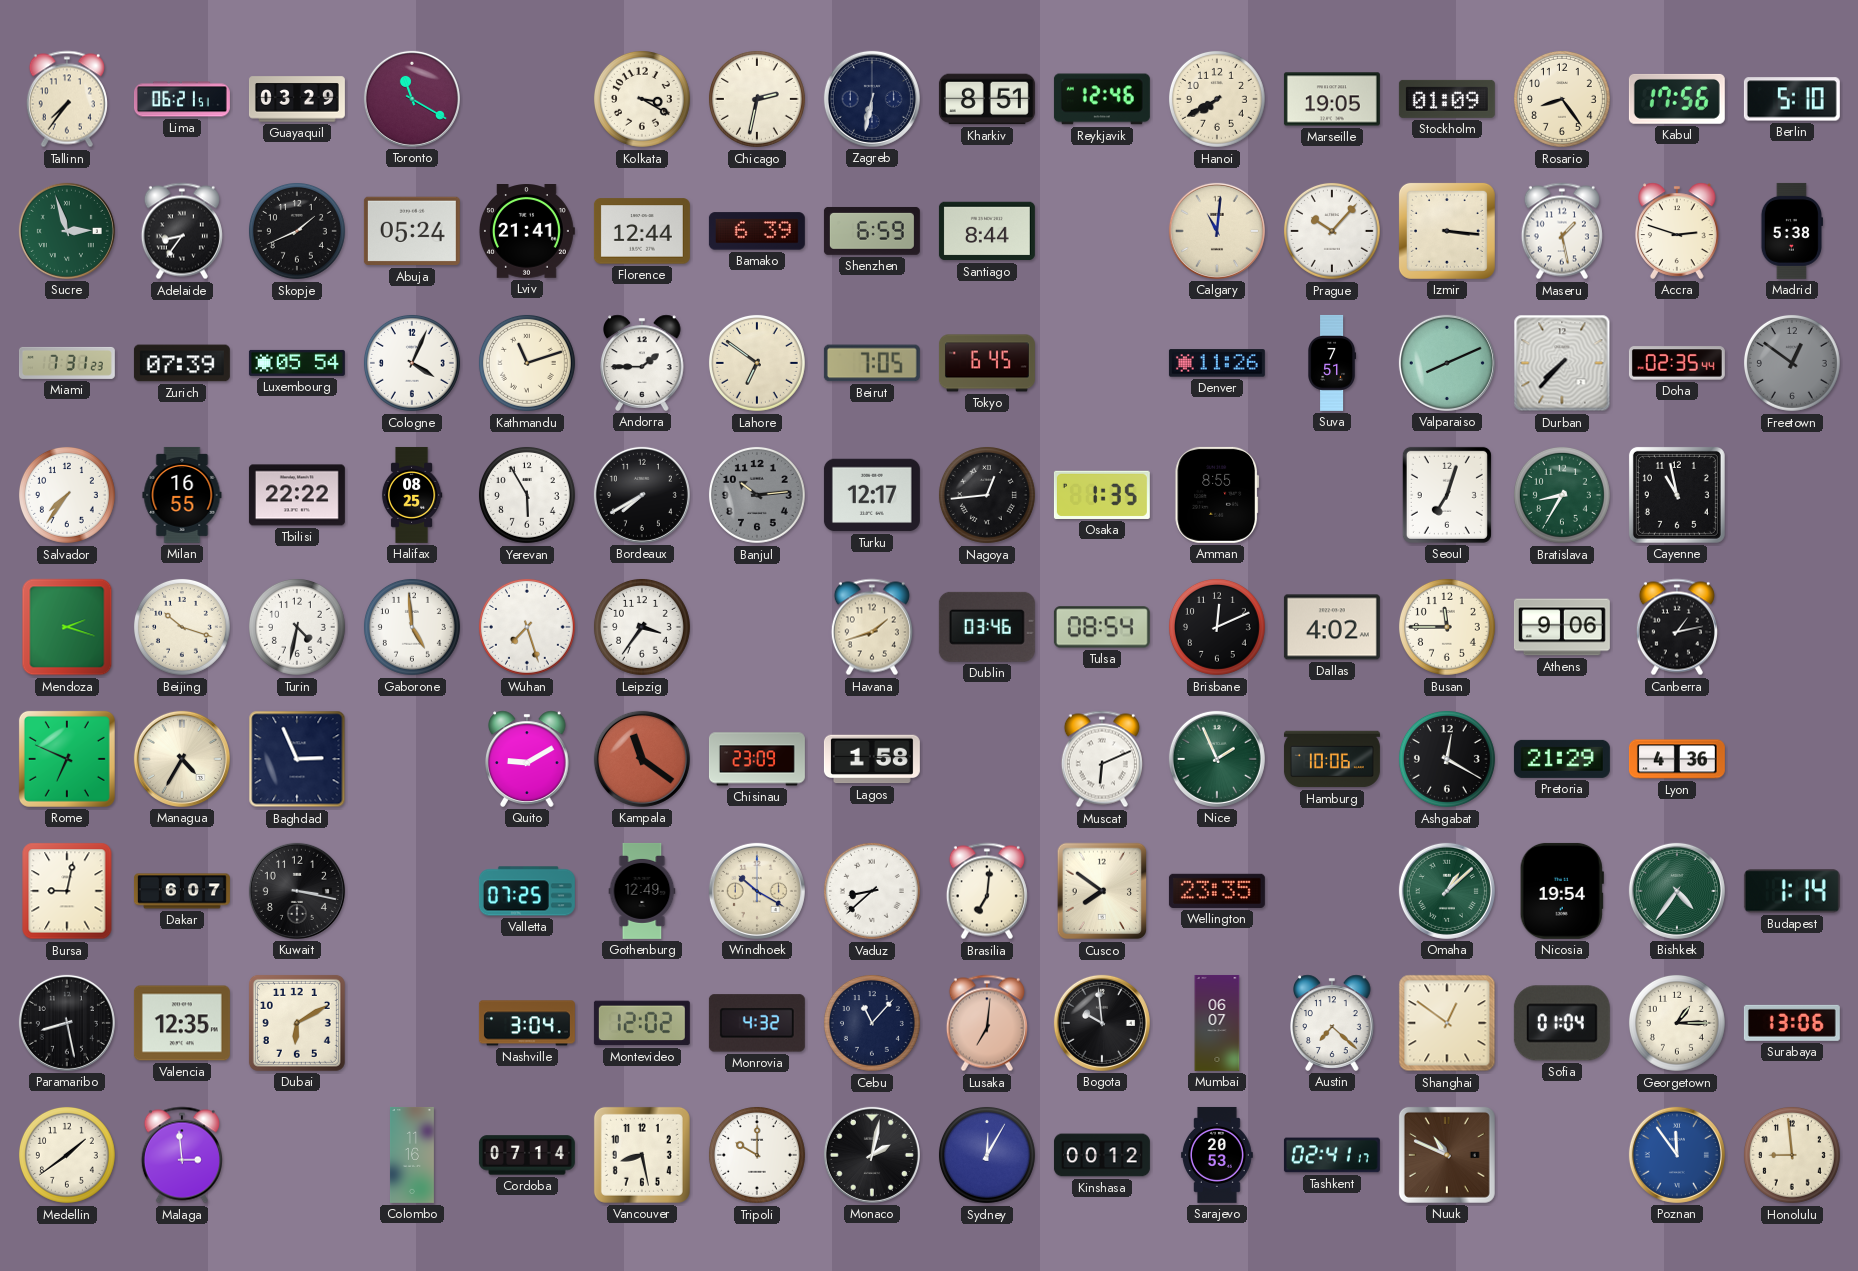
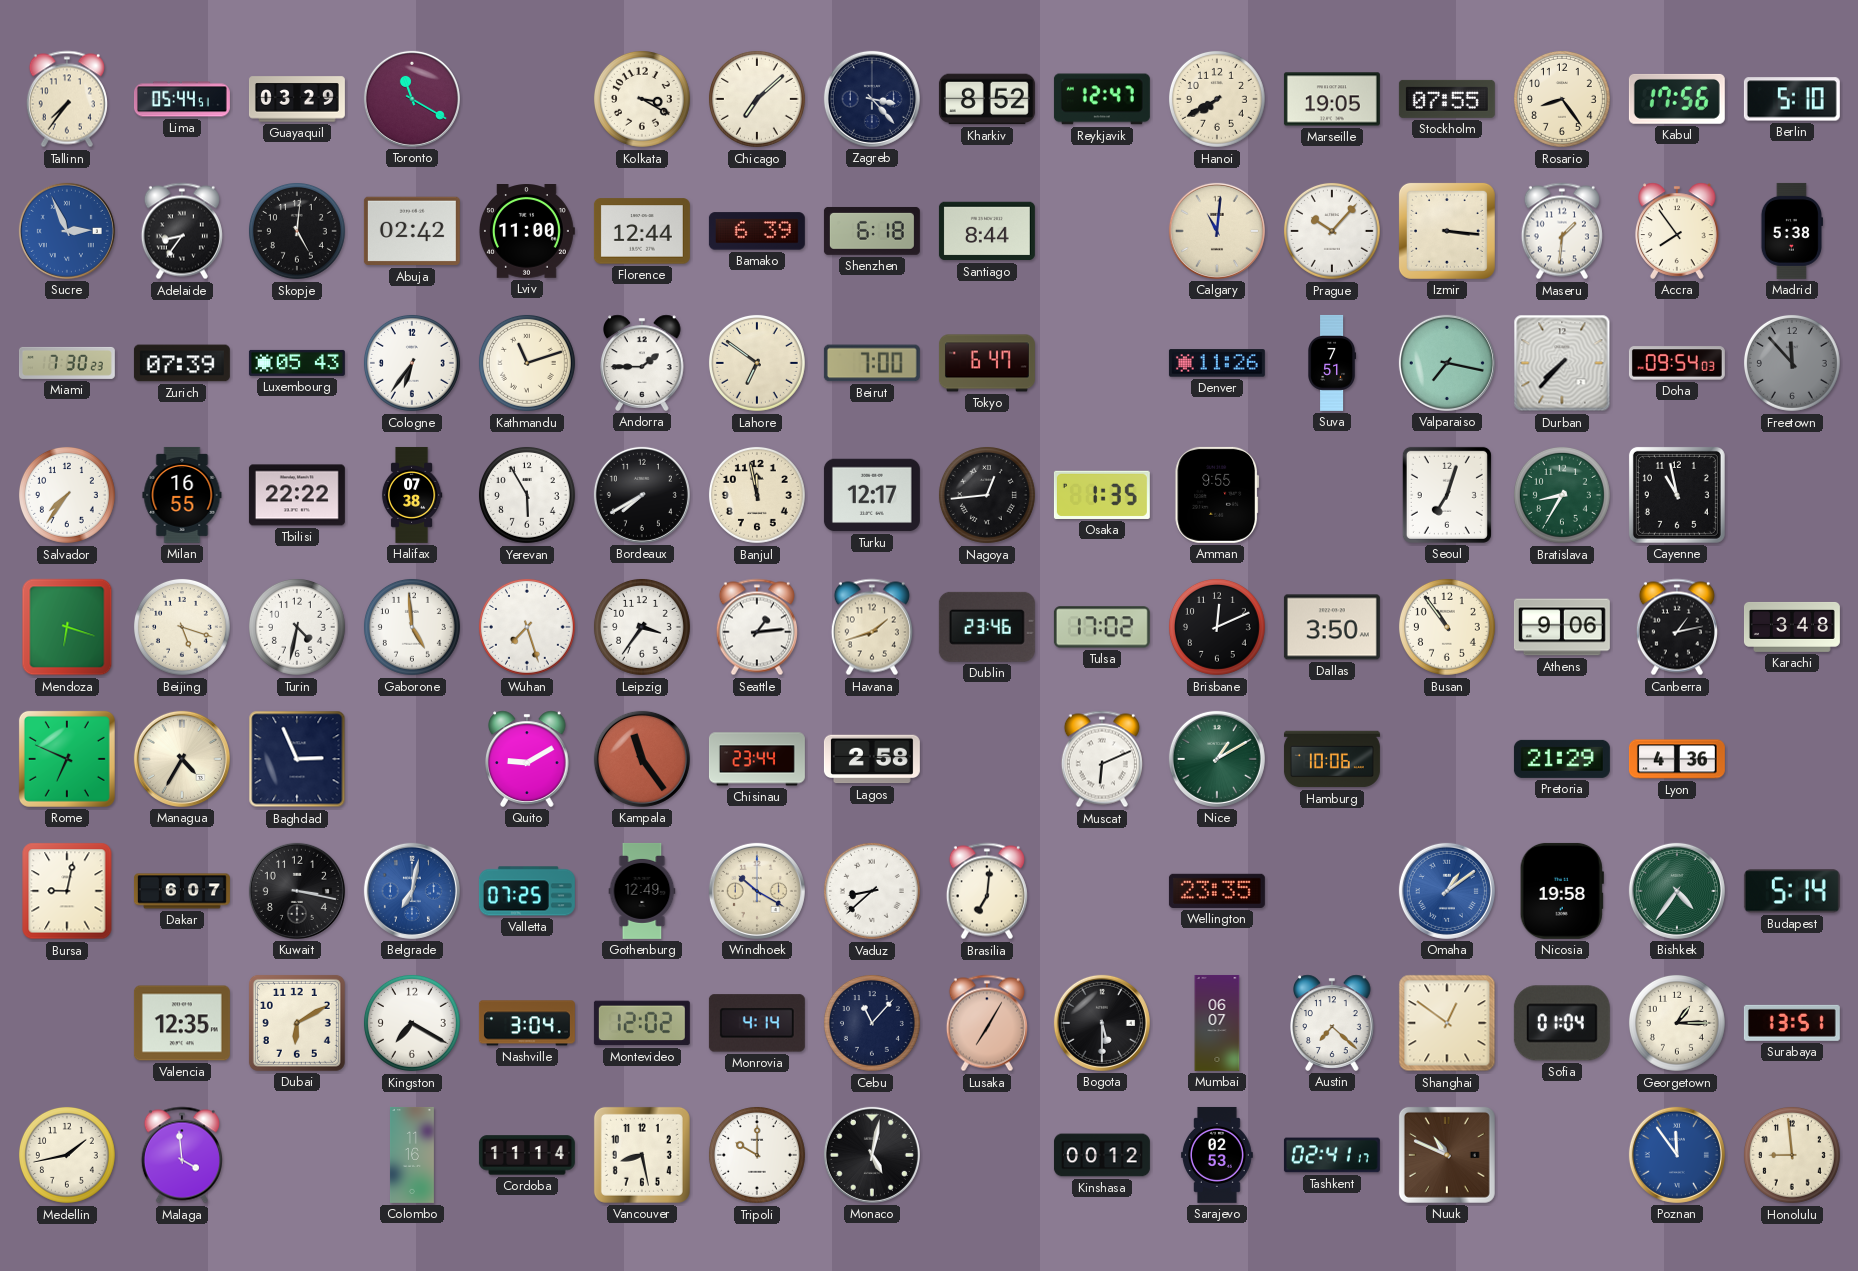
Lima: 06:21 -> 05:44 (182, 99)
Chicago: 2:32 -> 7:08 (757, 99)
Zagreb: 6:32 -> 3:23 (872, 99)
Kharkiv: 8:51 -> 8:52 (987, 99)
Reykjavik: 12:46 -> 12:47 (1102, 99)
Stockholm: 01:09 -> 07:55 (1447, 99)
Sucre: 2:57 -> 2:56 (67, 231)
Sucre dial: green -> blue (67, 231)
Skopje: 1:41 -> 5:01 (297, 231)
Abuja: 05:24 -> 02:42 (412, 231)
Lviv: 21:41 -> 11:00 (527, 231)
Shenzhen: 6:59 -> 6:18 (872, 231)
Maseru: 1:28 -> 1:31 (1562, 231)
Accra: 2:48 -> 7:54 (1677, 231)
Miami: 7:31 -> 7:30 (67, 363)
Luxembourg: 05:54 -> 05:43 (297, 363)
Cologne: 4:04 -> 6:36 (412, 363)
Beirut: 7:05 -> 7:00 (872, 363)
Tokyo: 6:45 -> 6:47 (987, 363)
Valparaiso: 8:11 -> 7:17 (1447, 363)
Doha: 02:35 -> 09:54 (1677, 363)
Freetown: 12:51 -> 11:53 (1792, 363)
Halifax: 08:25 -> 07:38 (412, 495)
Banjul: 10:14 -> 11:58 (757, 495)
Banjul dial: grey -> cream (757, 495)
Amman: 8:55 -> 9:55 (1217, 495)
Mendoza: 2:18 -> 6:18 (67, 627)
Beijing: 10:18 -> 5:18 (182, 627)
Seattle: none -> 1:14 (757, 627)
Dublin: 03:46 -> 23:46 (987, 627)
Tulsa: 08:54 -> 17:02 (1102, 627)
Dallas: 4:02 -> 3:50 (1332, 627)
Busan: 11:45 -> 10:54 (1447, 627)
Karachi: none -> 3:48 (1792, 627)
Kampala: 11:21 -> 11:24 (642, 759)
Chisinau: 23:09 -> 23:44 (757, 759)
Lagos: 1:58 -> 2:58 (872, 759)
Nice: 1:56 -> 1:10 (1217, 759)
Ashgabat: 12:20 -> none (1447, 759)
Belgrade: none -> 7:02 (412, 891)
Cusco: 7:51 -> none (1102, 891)
Omaha: 1:08 -> 1:09 (1447, 891)
Omaha dial: green -> blue (1447, 891)
Nicosia: 19:54 -> 19:58 (1562, 891)
Budapest: 1:14 -> 5:14 (1792, 891)
Paramaribo: 8:28 -> none (67, 1023)
Kingston: none -> 7:20 (412, 1023)
Monrovia: 4:32 -> 4:14 (757, 1023)
Lusaka: 7:01 -> 7:05 (987, 1023)
Bogota: 9:59 -> 5:30 (1102, 1023)
Surabaya: 13:06 -> 13:51 (1792, 1023)
Medellin: 1:39 -> 1:43 (67, 1155)
Malaga: 2:59 -> 3:59 (182, 1155)
Cordoba: 07:14 -> 11:14 (527, 1155)
Monaco: 2:02 -> 5:02 (872, 1155)
Sydney: 12:05 -> none (987, 1155)
Sarajevo: 20:53 -> 02:53 (1217, 1155)
